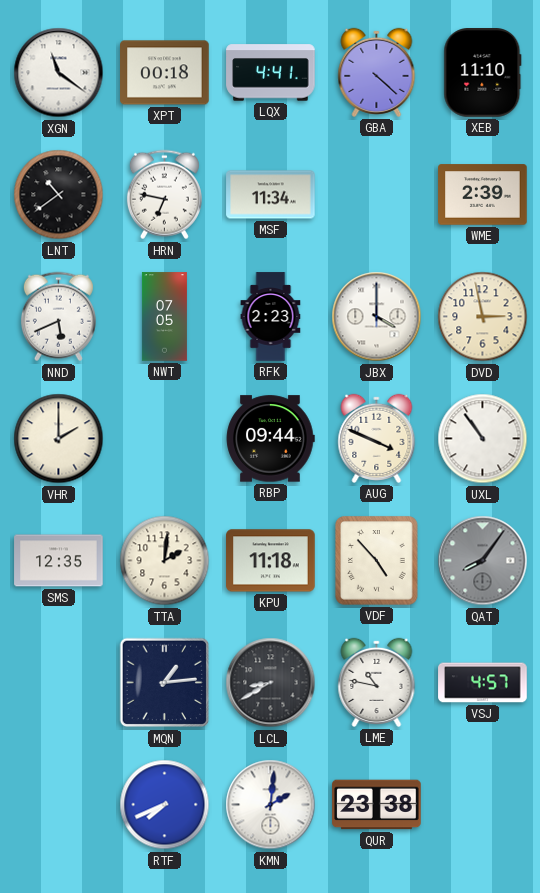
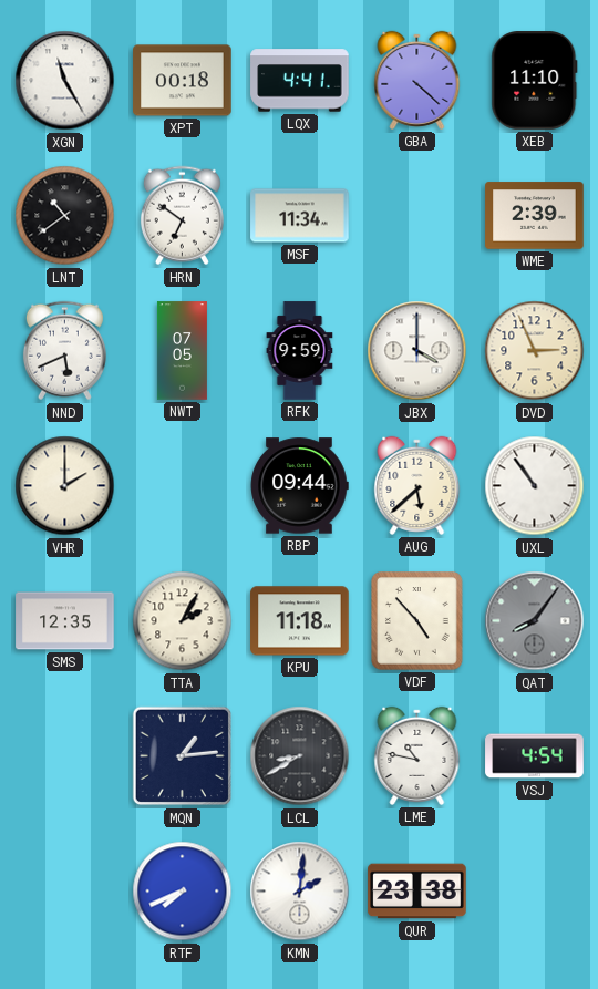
XGN: 11:21 -> 11:25 (65, 81)
HRN: 6:47 -> 6:51 (182, 216)
RFK: 2:23 -> 9:59 (300, 351)
DVD: 2:58 -> 2:56 (535, 351)
AUG: 3:49 -> 5:38 (417, 485)
TTA: 2:01 -> 2:05 (183, 621)
VSJ: 4:57 -> 4:54 (535, 756)
